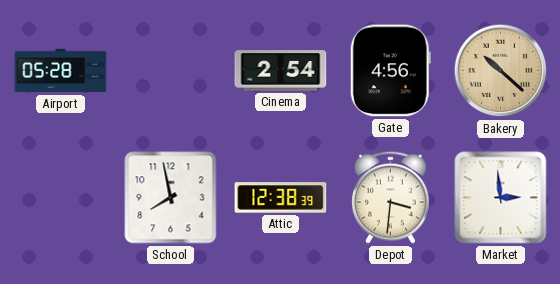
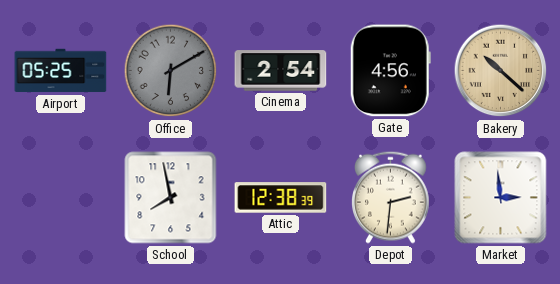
Airport: 05:28 -> 05:25 (61, 71)
Office: none -> 6:10 (171, 71)
Depot: 3:31 -> 2:31 (391, 197)
